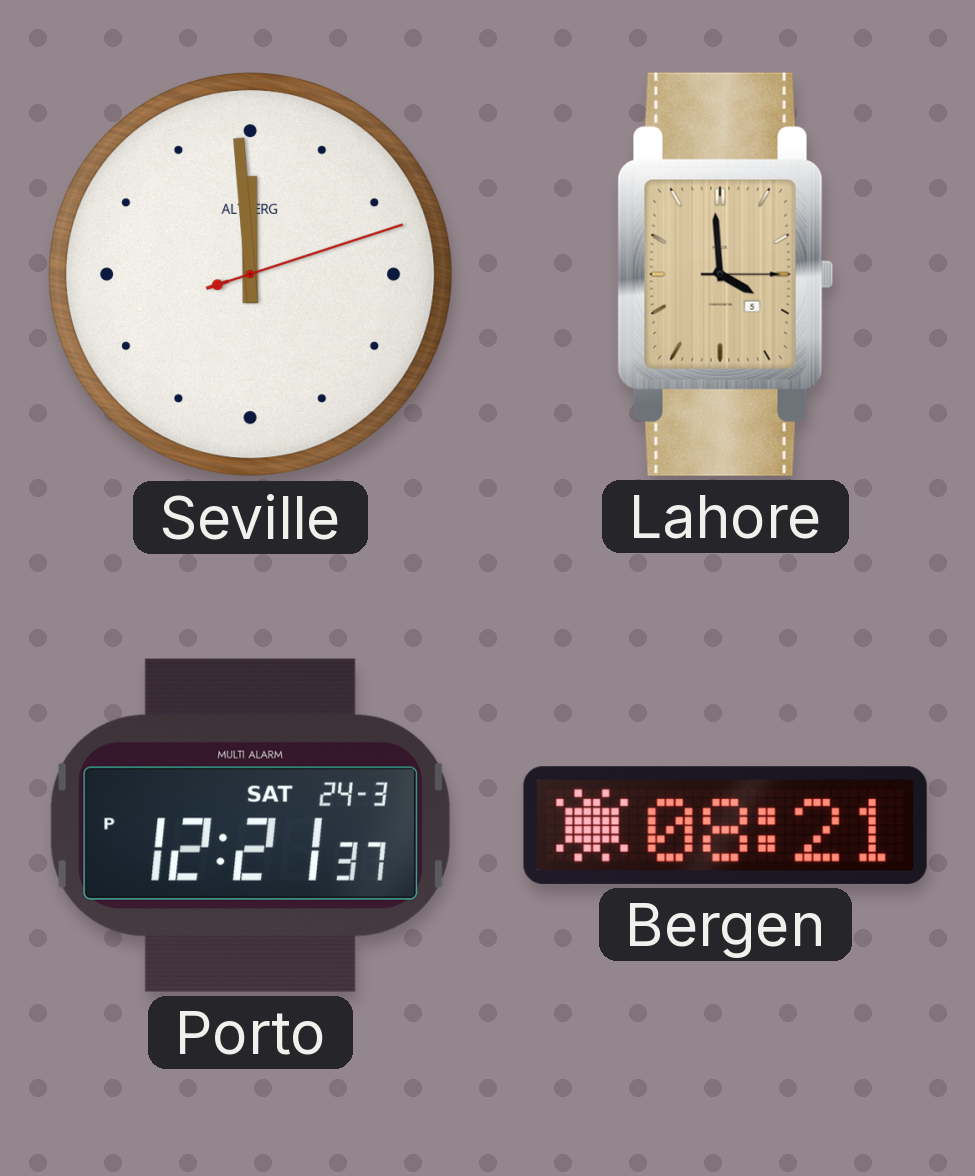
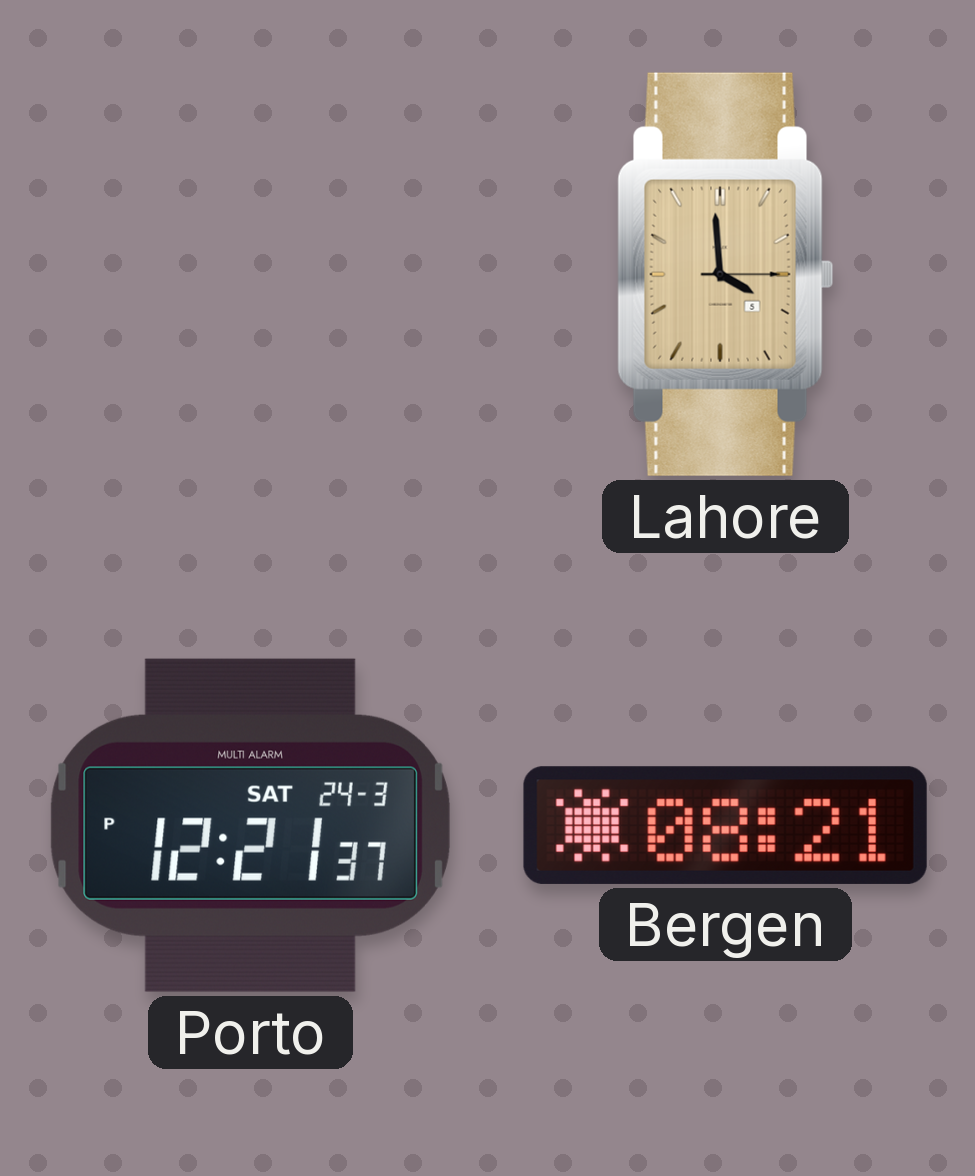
Seville: 11:59 -> none (250, 274)
